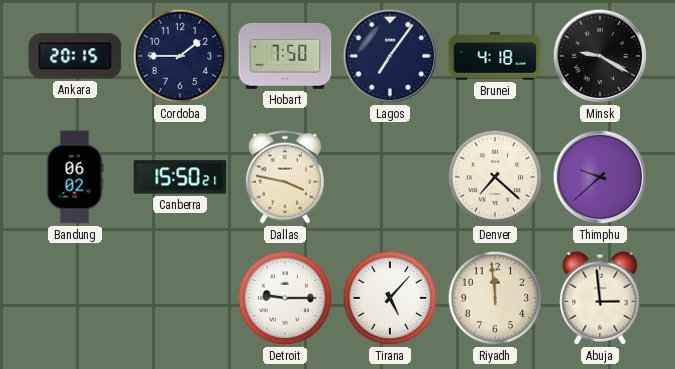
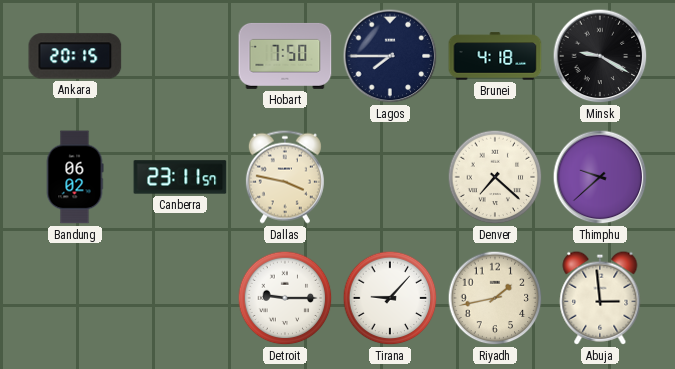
Cordoba: 1:45 -> none (180, 56)
Lagos: 7:06 -> 7:45 (390, 56)
Canberra: 15:50 -> 23:11 (180, 177)
Tirana: 5:07 -> 9:07 (390, 298)
Riyadh: 11:59 -> 1:43 (495, 298)
